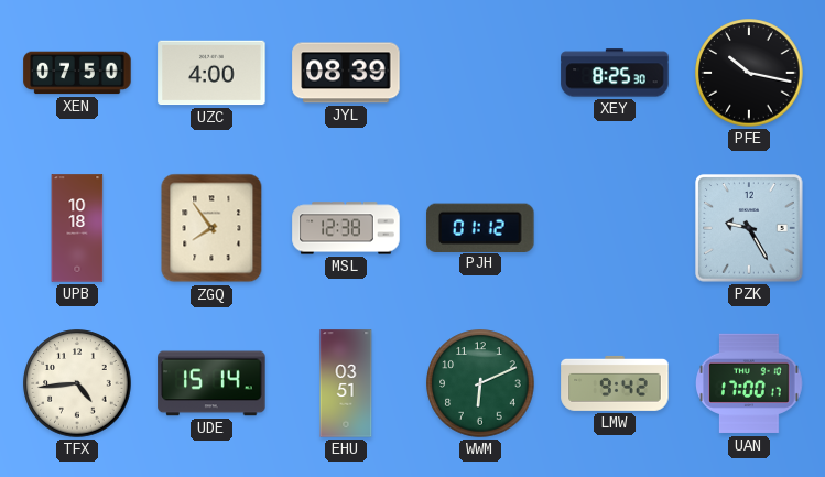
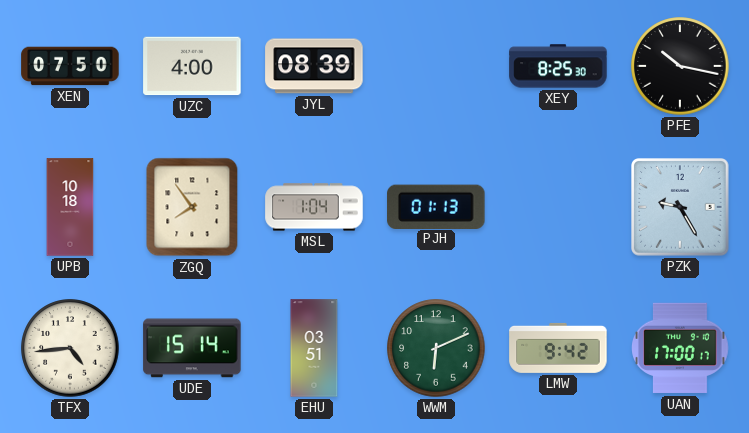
MSL: 12:38 -> 1:04 (314, 207)
PJH: 01:12 -> 01:13 (436, 206)
